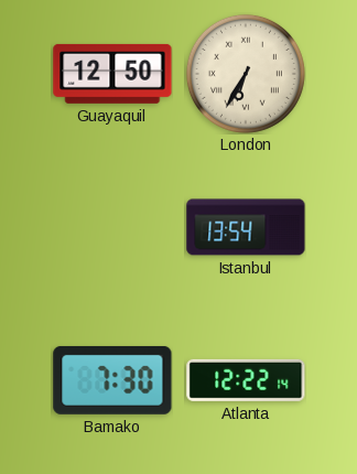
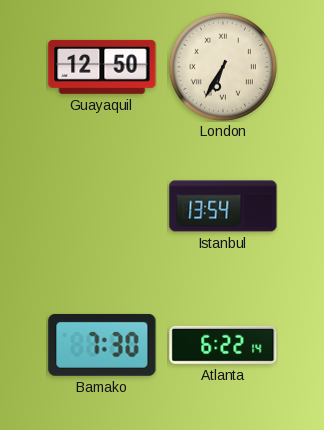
Atlanta: 12:22 -> 6:22 (223, 345)
